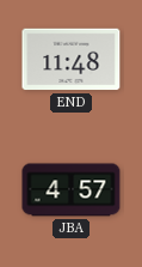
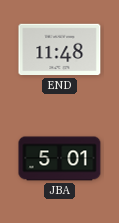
JBA: 4:57 -> 5:01 (60, 159)
